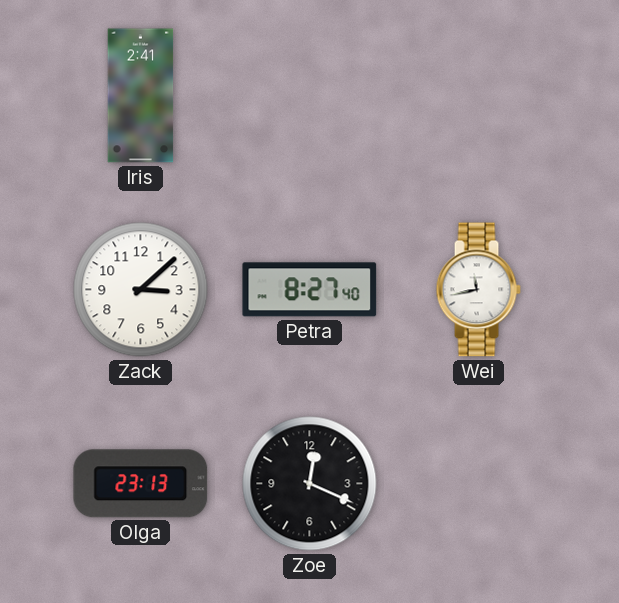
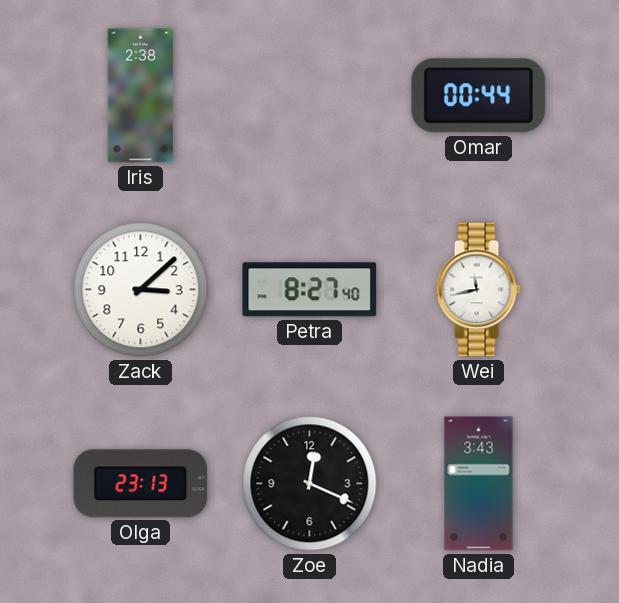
Iris: 2:41 -> 2:38 (141, 96)
Omar: none -> 00:44 (479, 96)
Nadia: none -> 3:43 (479, 484)
